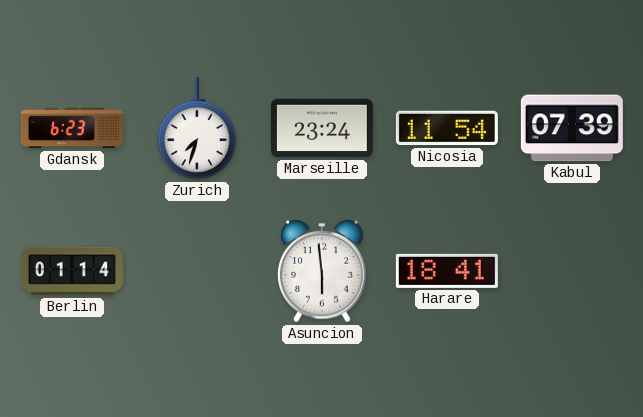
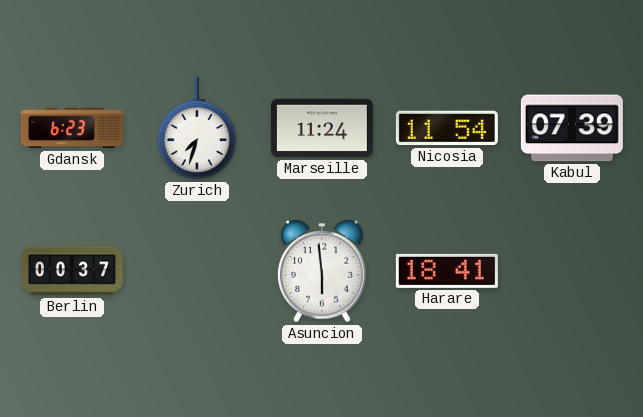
Marseille: 23:24 -> 11:24 (322, 128)
Berlin: 01:14 -> 00:37 (72, 271)
